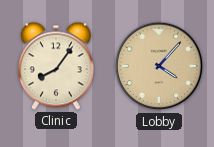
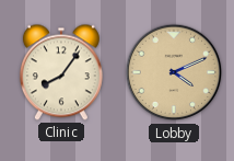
Lobby: 4:07 -> 4:11 (174, 72)
